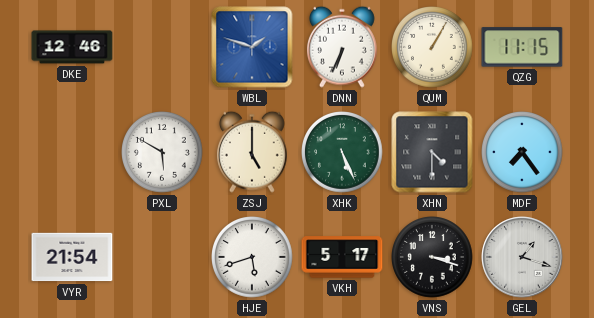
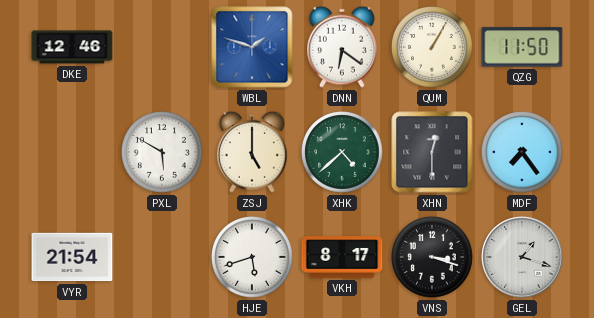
DNN: 6:34 -> 6:21 (342, 47)
QZG: 11:15 -> 11:50 (522, 47)
XHK: 5:26 -> 4:38 (343, 153)
XHN: 4:30 -> 12:30 (432, 152)
VKH: 5:17 -> 8:17 (342, 257)
